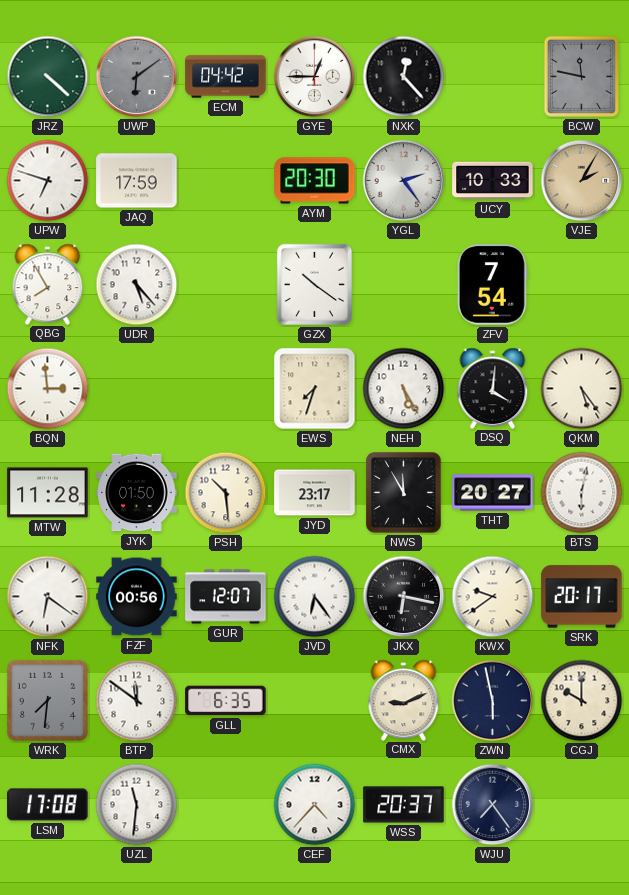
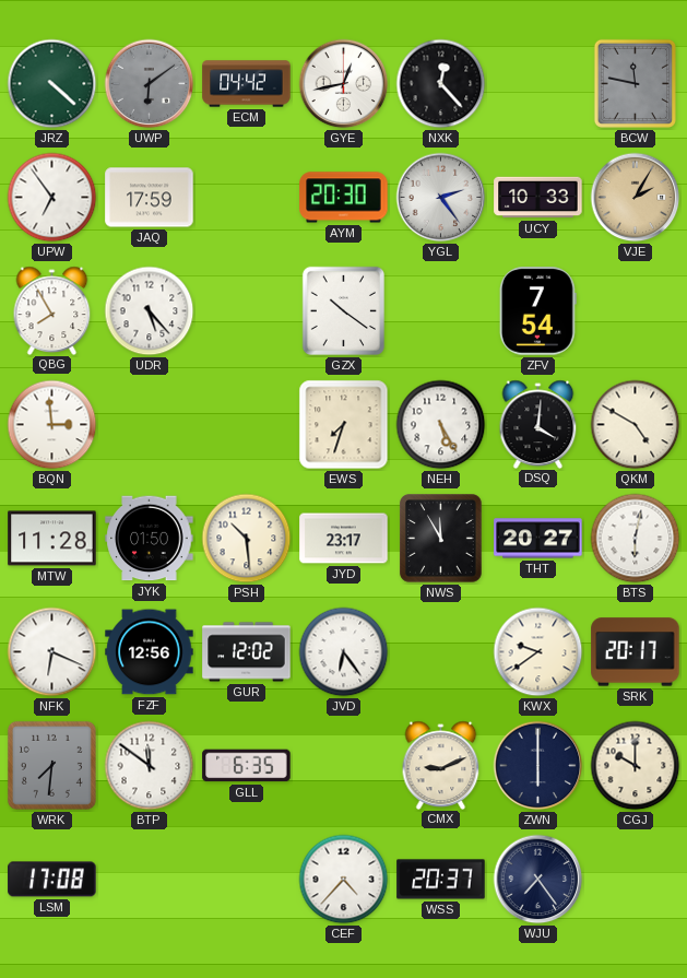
GYE: 12:45 -> 12:43 (344, 84)
UPW: 6:48 -> 6:54 (52, 198)
QKM: 5:24 -> 4:50 (636, 425)
NFK: 6:21 -> 6:19 (52, 652)
FZF: 00:56 -> 12:56 (150, 652)
GUR: 12:07 -> 12:02 (247, 652)
JKX: 6:17 -> none (404, 597)
ZWN: 5:58 -> 6:00 (538, 766)
UZL: 11:31 -> none (137, 805)
